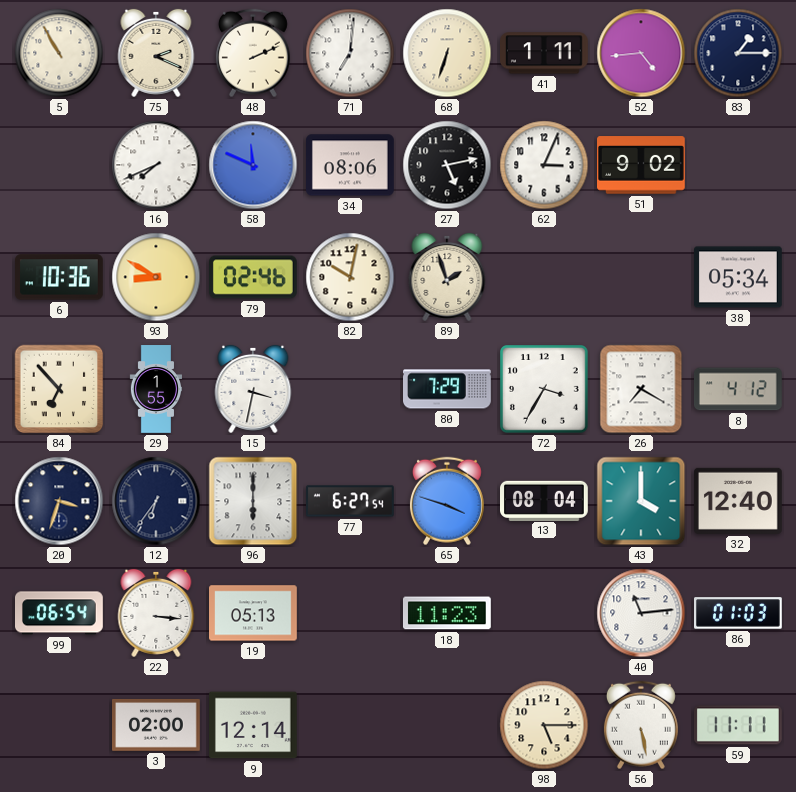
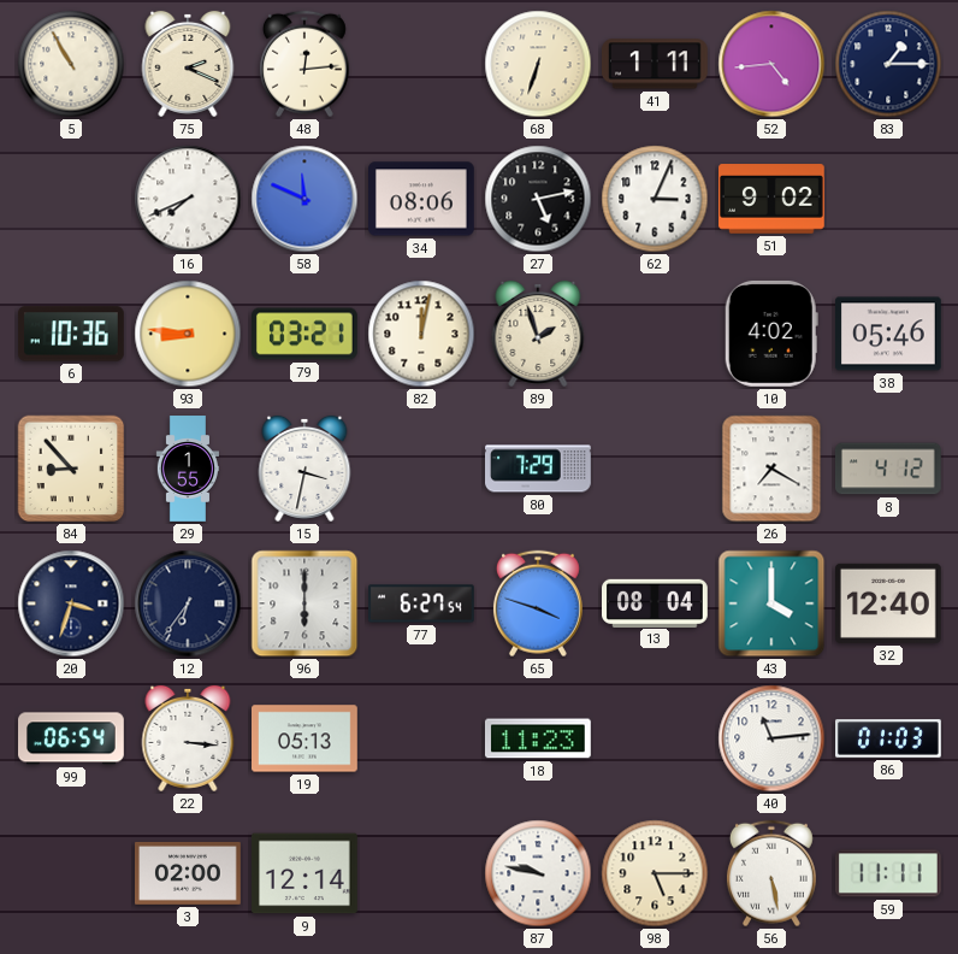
48: 2:11 -> 12:14 (304, 64)
71: 7:01 -> none (350, 53)
93: 8:50 -> 8:46 (188, 334)
79: 02:46 -> 03:21 (306, 334)
82: 10:02 -> 12:02 (421, 334)
10: none -> 4:02 (771, 334)
38: 05:34 -> 05:46 (889, 334)
84: 6:53 -> 8:53 (71, 469)
72: 3:35 -> none (545, 390)
87: none -> 9:47 (538, 873)
